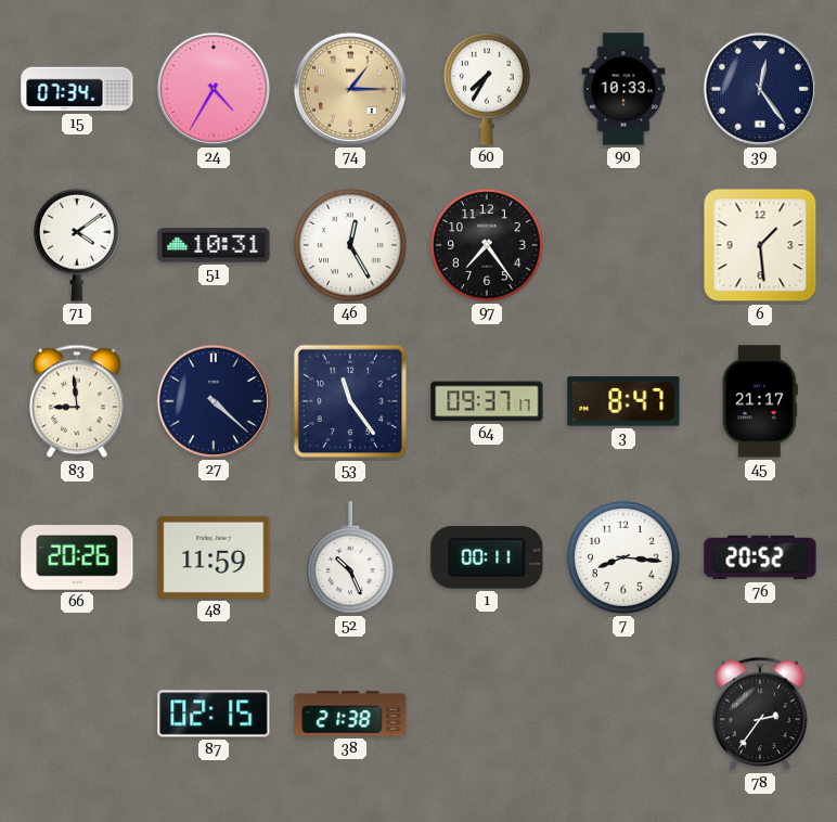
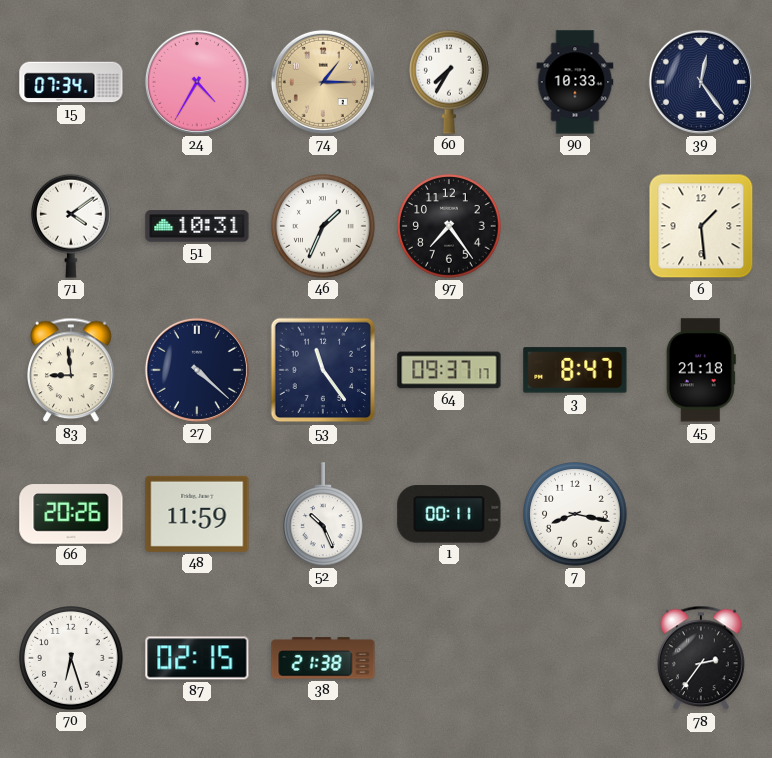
46: 12:25 -> 1:34 (323, 226)
45: 21:17 -> 21:18 (701, 370)
7: 8:16 -> 8:17 (575, 514)
76: 20:52 -> none (760, 557)
70: none -> 6:27 (71, 658)
